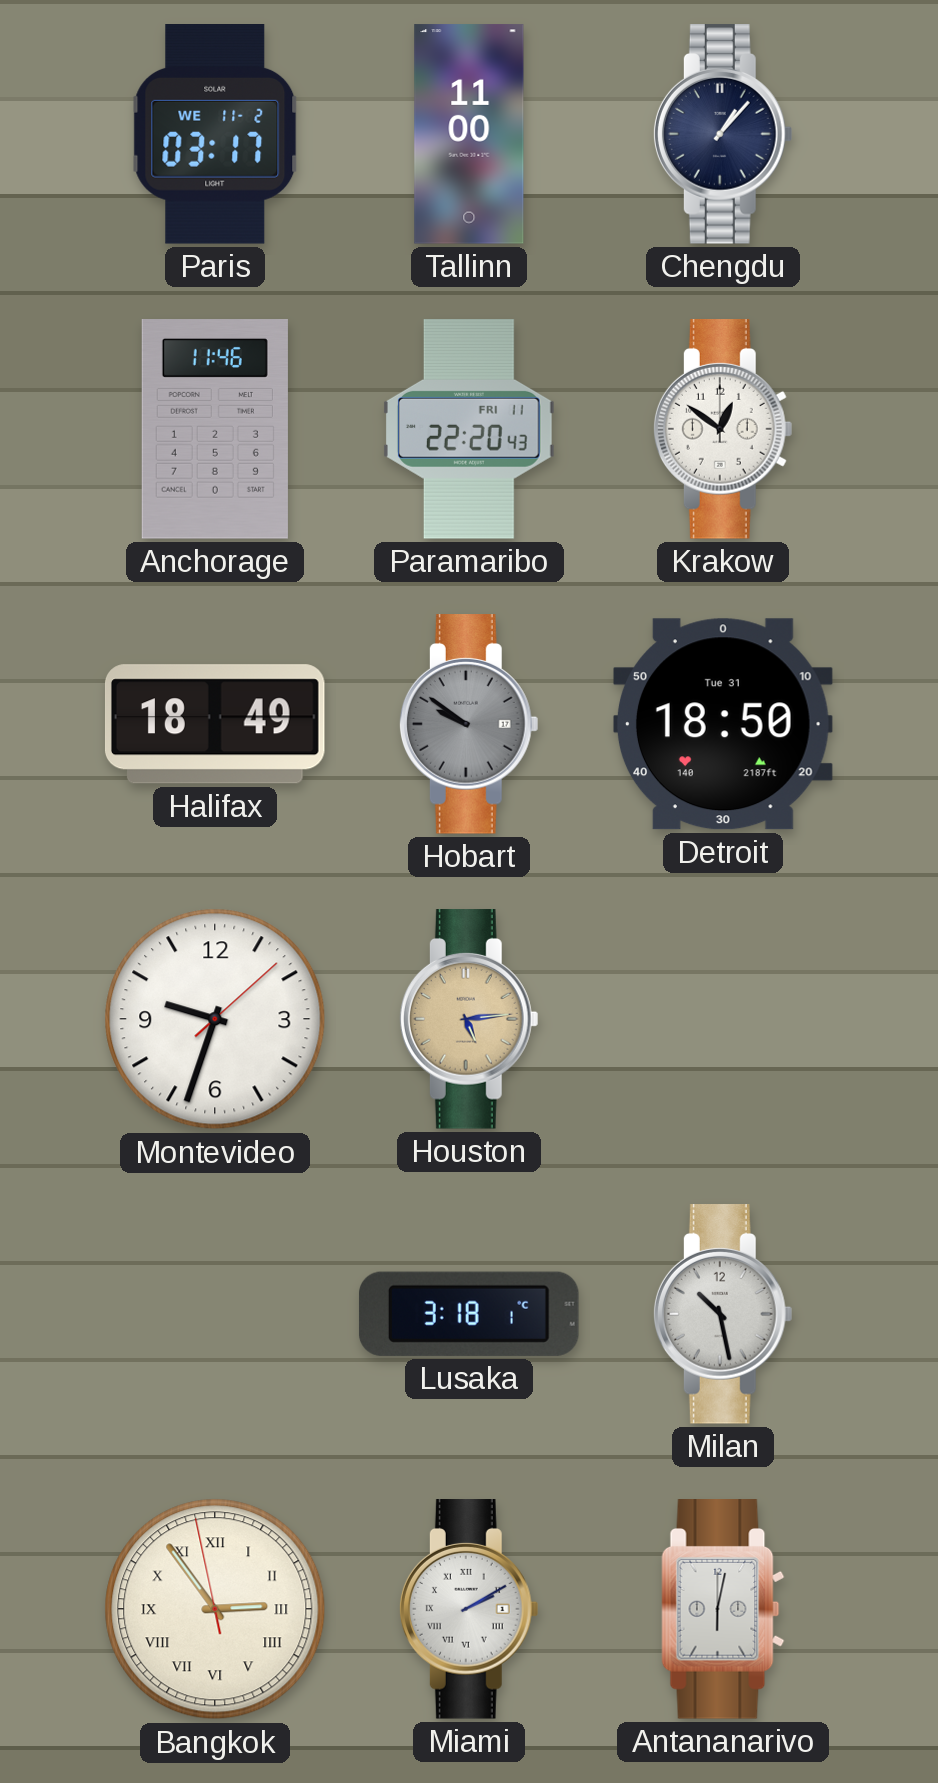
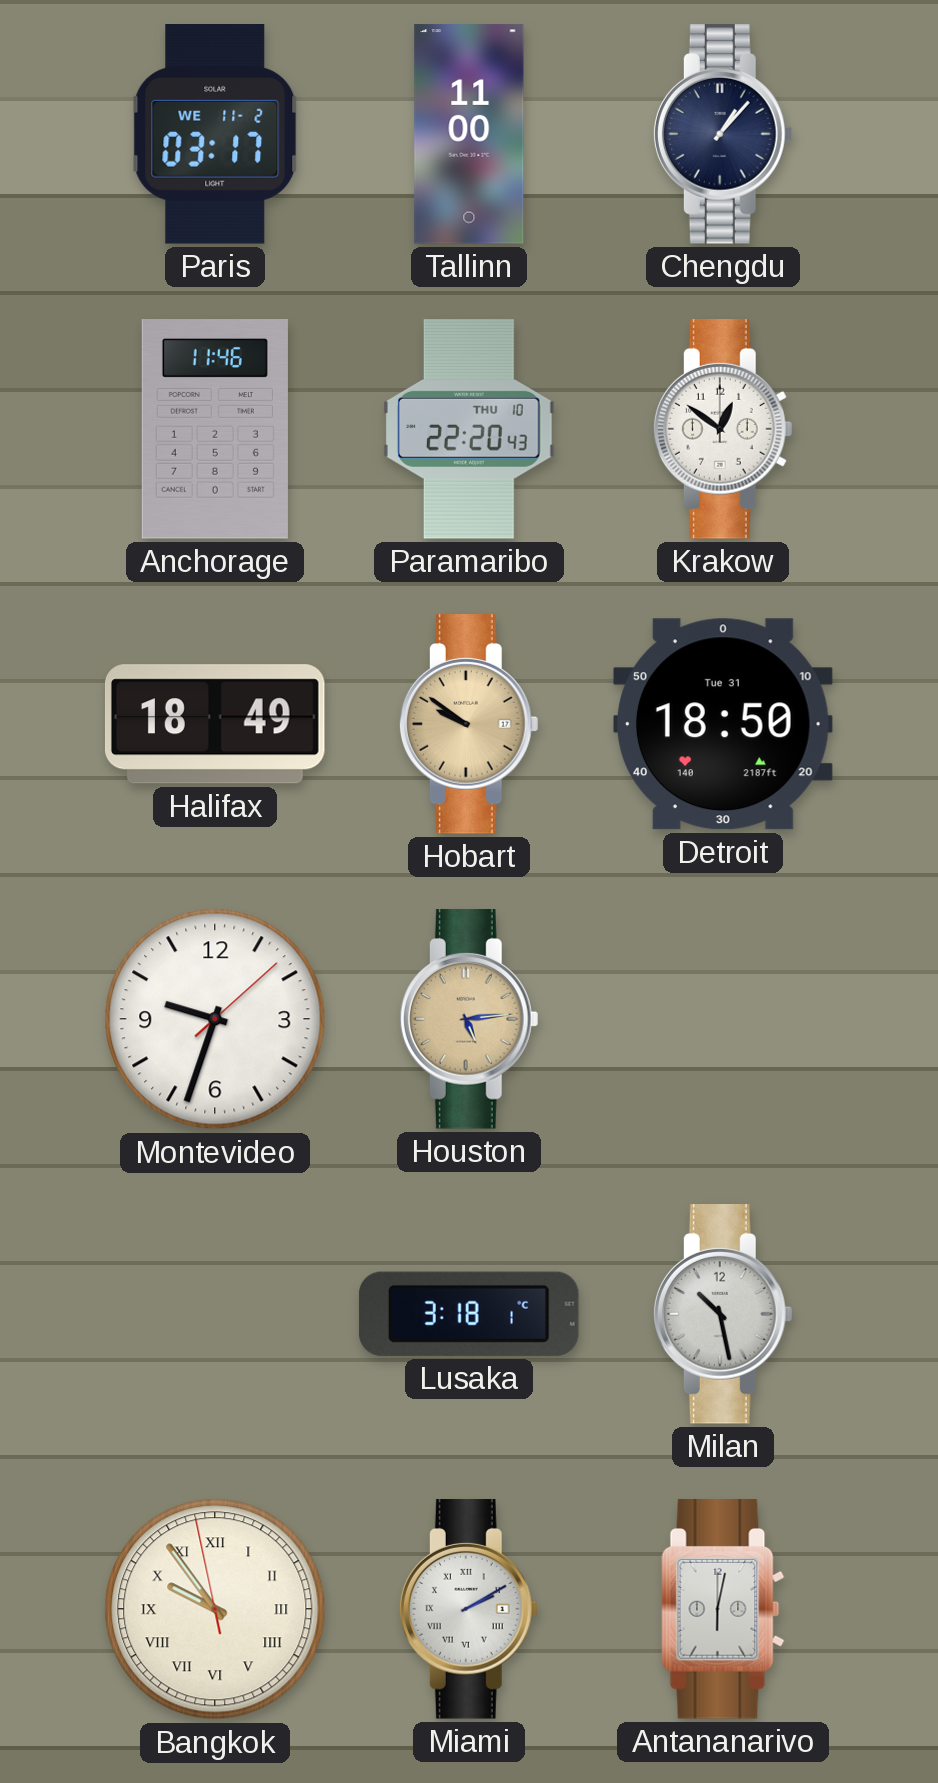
Paramaribo date: FRI 11 -> THU 10 (469, 429)
Hobart dial: grey -> champagne (469, 724)
Bangkok: 2:53 -> 9:53 (215, 1609)
